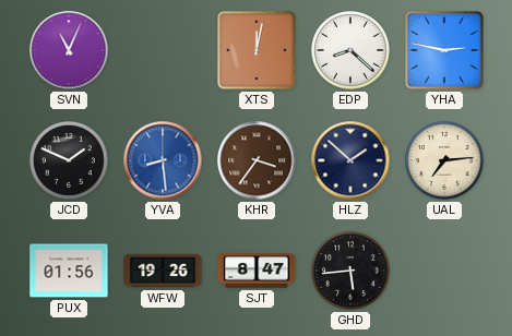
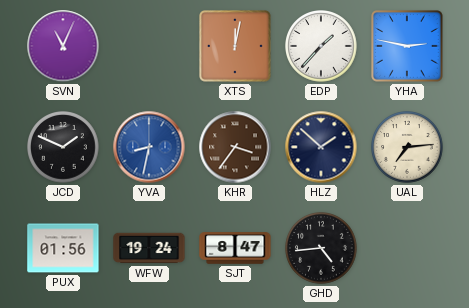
EDP: 8:22 -> 1:37 (322, 47)
YVA: 8:29 -> 8:32 (149, 147)
WFW: 19:26 -> 19:24 (149, 248)
GHD: 5:44 -> 4:44 (322, 249)
